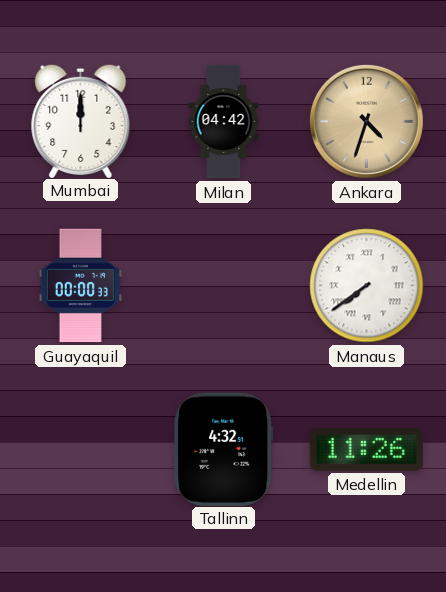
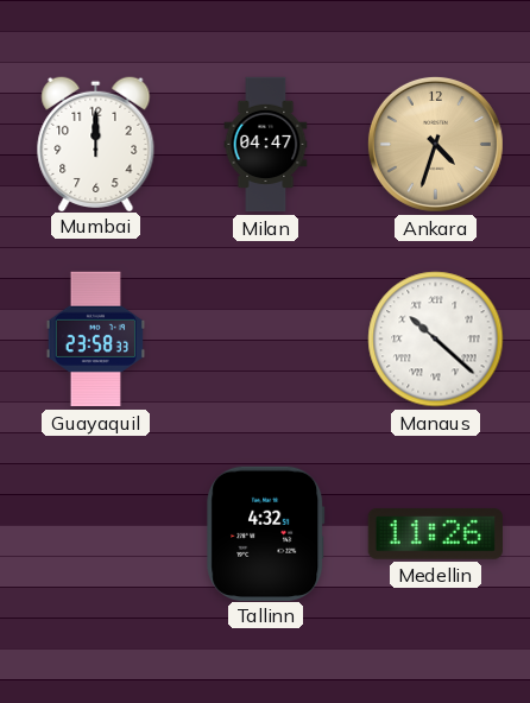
Milan: 04:42 -> 04:47 (266, 145)
Guayaquil: 00:00 -> 23:58 (95, 340)
Manaus: 7:39 -> 10:22 (436, 340)
